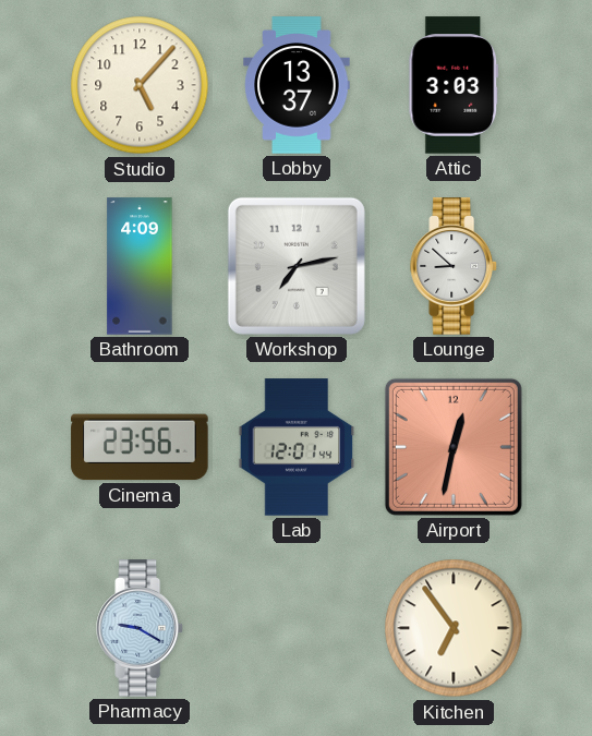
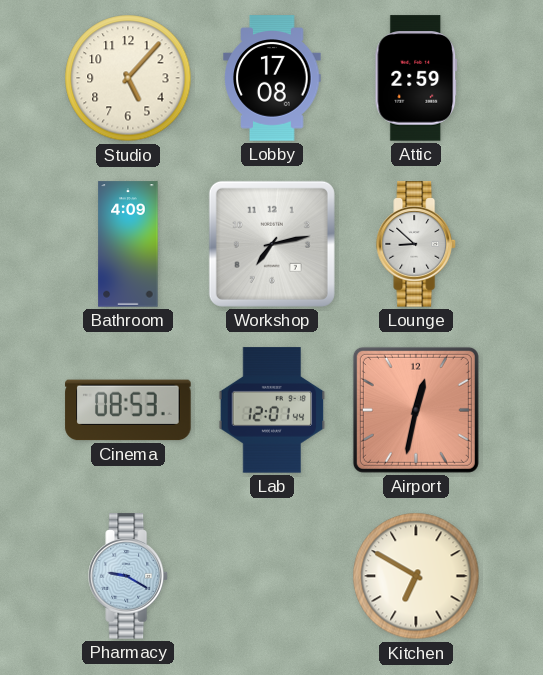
Lobby: 13:37 -> 17:08 (272, 78)
Attic: 3:03 -> 2:59 (416, 78)
Cinema: 23:56 -> 08:53 (128, 410)
Kitchen: 6:54 -> 6:50 (416, 576)
